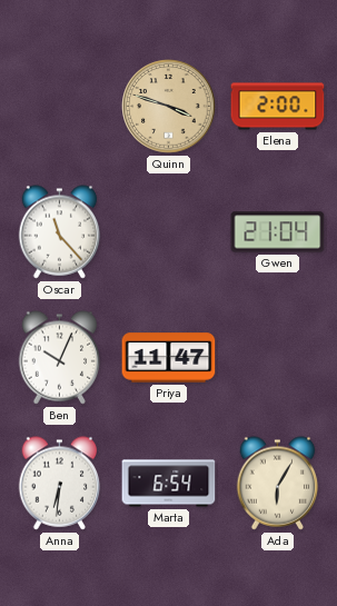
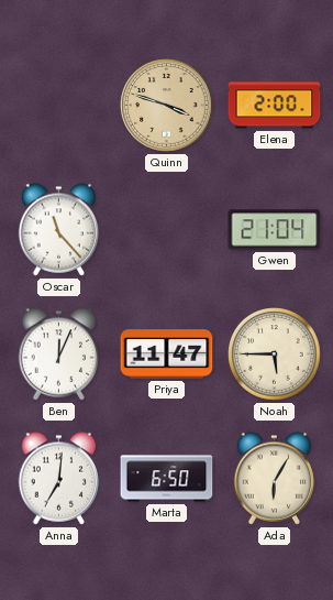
Ben: 10:04 -> 12:04 (59, 354)
Noah: none -> 5:45 (275, 354)
Anna: 6:31 -> 7:01 (59, 479)
Marta: 6:54 -> 6:50 (167, 479)
